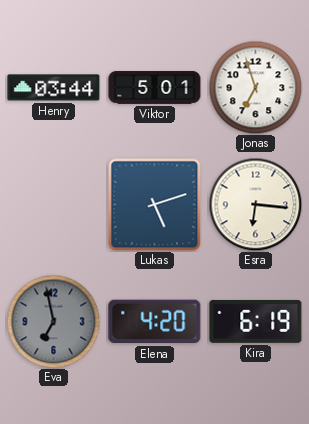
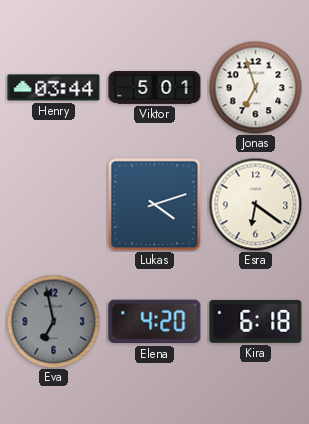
Lukas: 5:12 -> 4:12 (154, 204)
Esra: 6:16 -> 6:21 (255, 204)
Kira: 6:19 -> 6:18 (256, 321)
